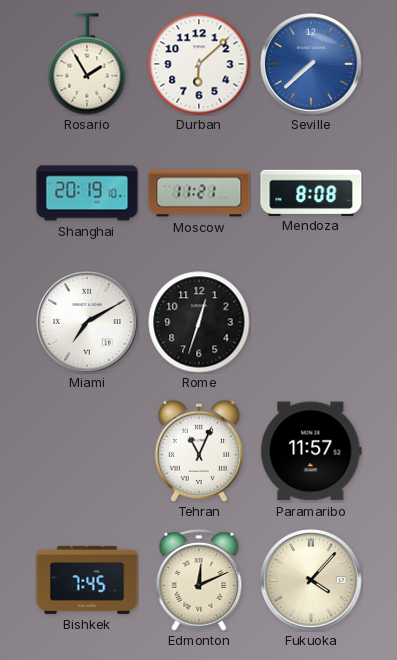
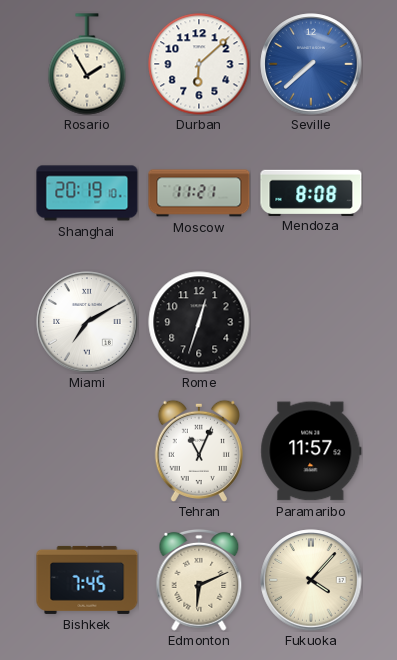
Edmonton: 12:11 -> 6:11 (199, 580)
